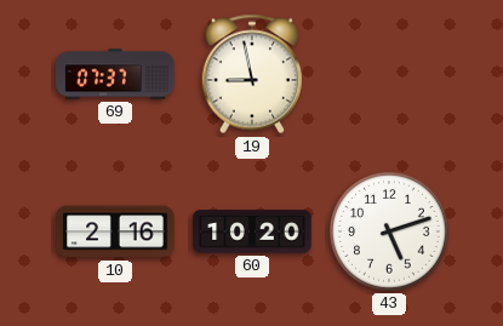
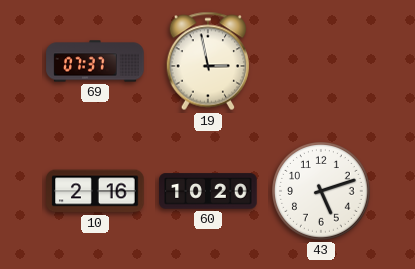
19: 8:58 -> 2:58 (208, 61)
